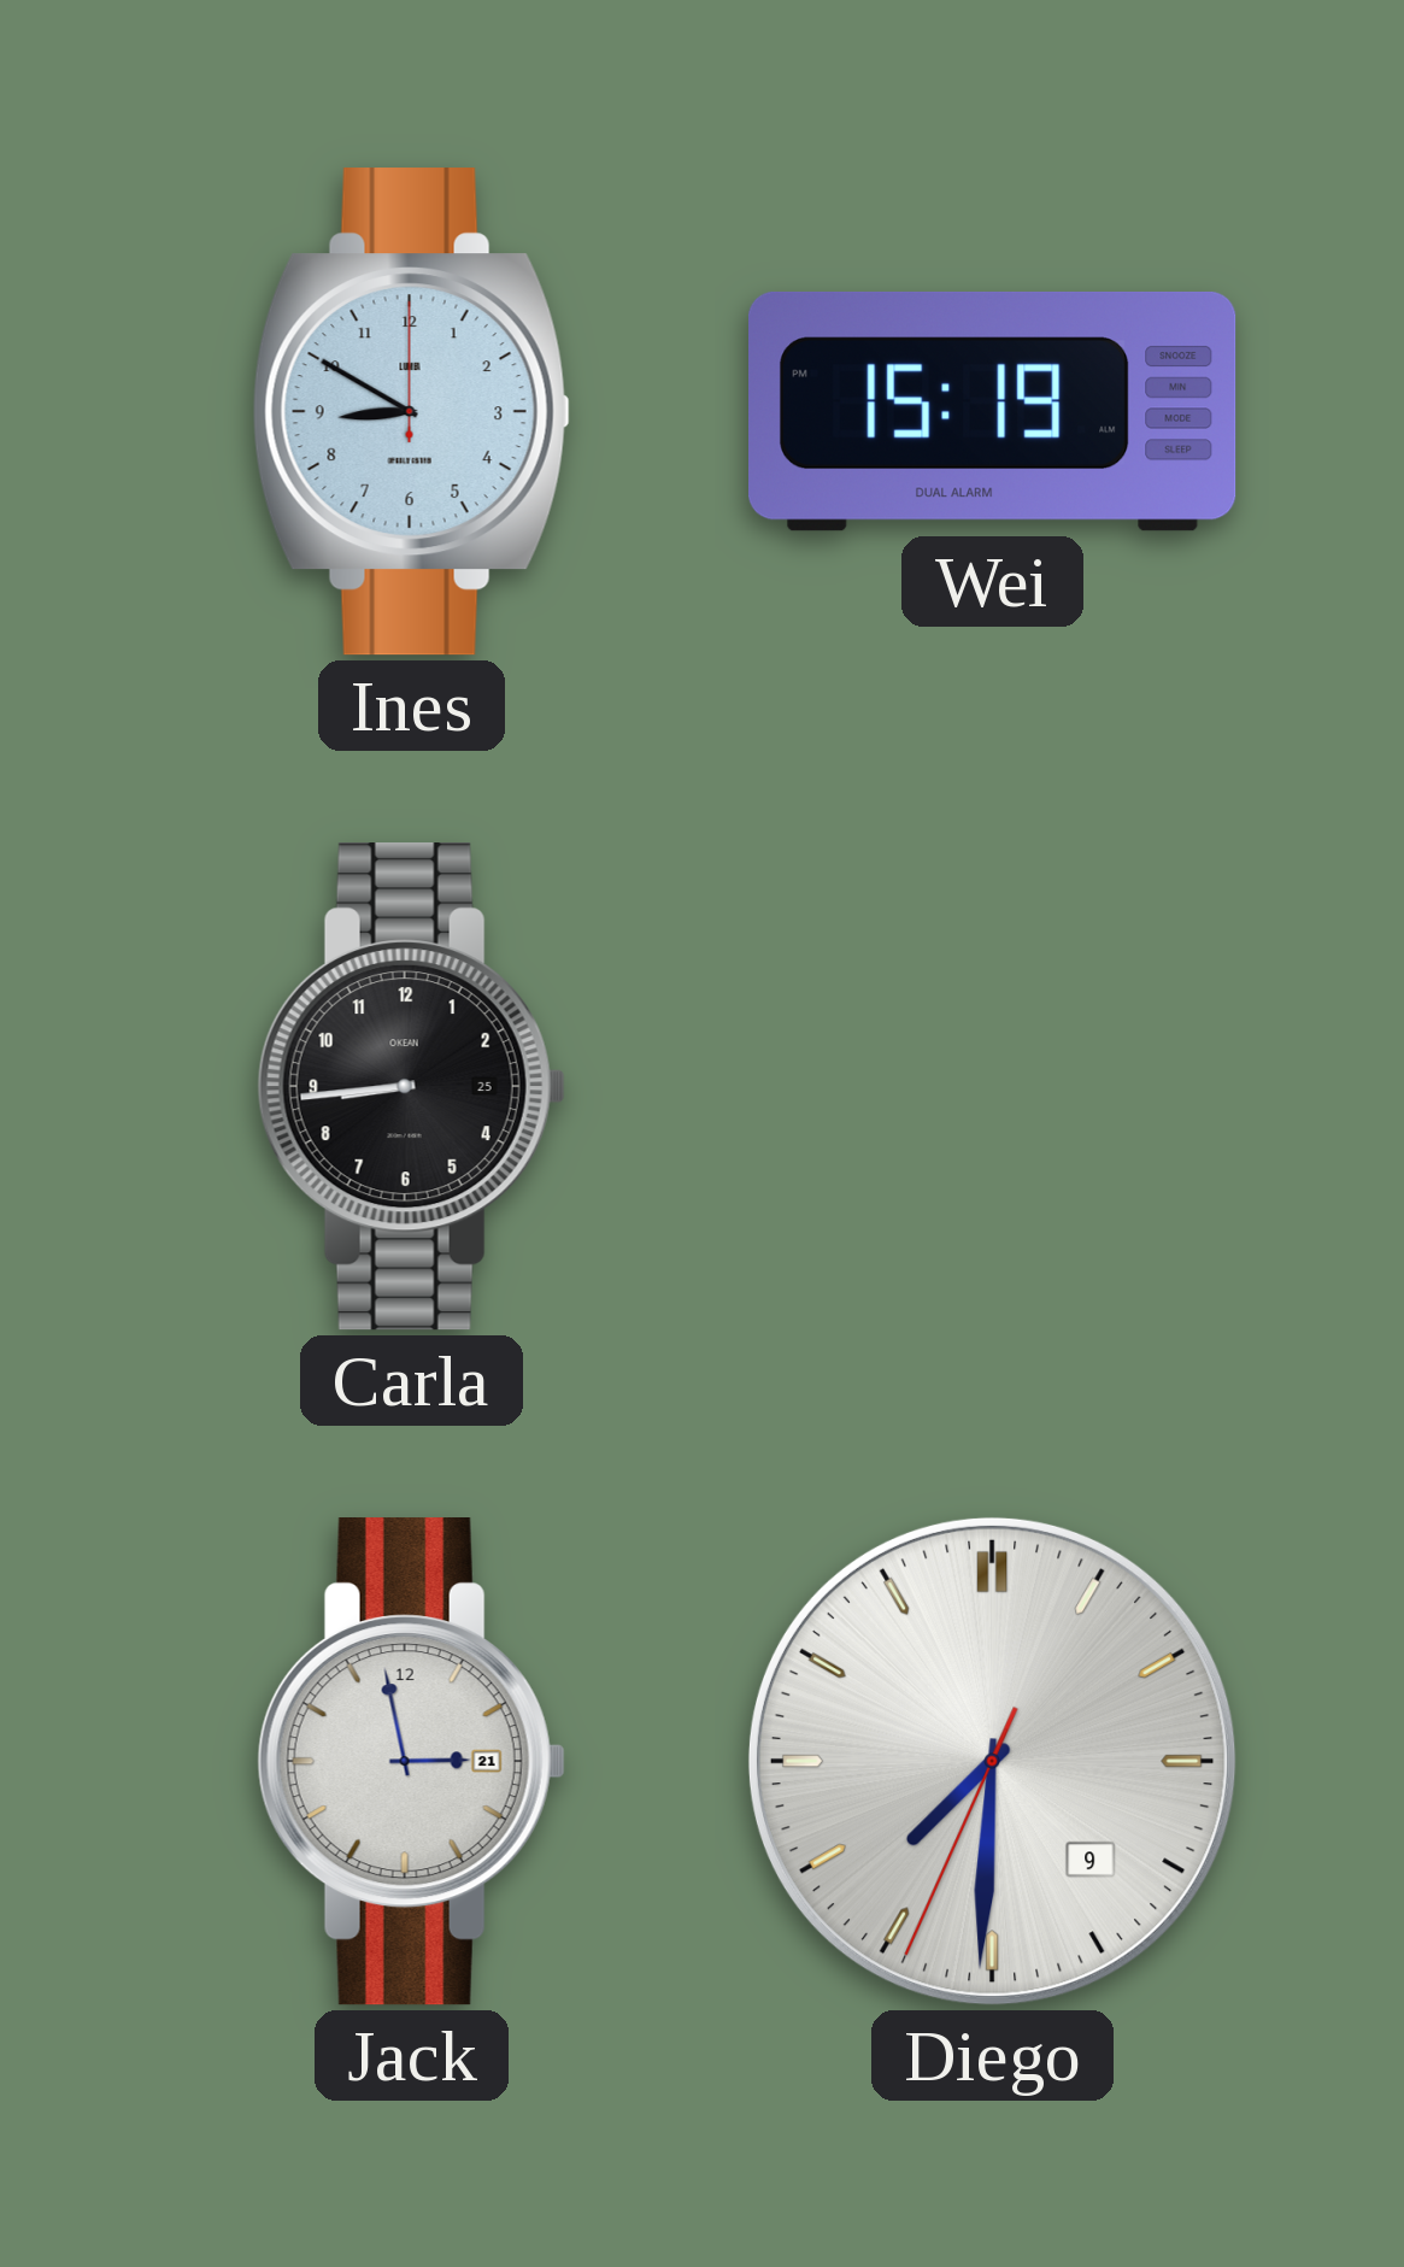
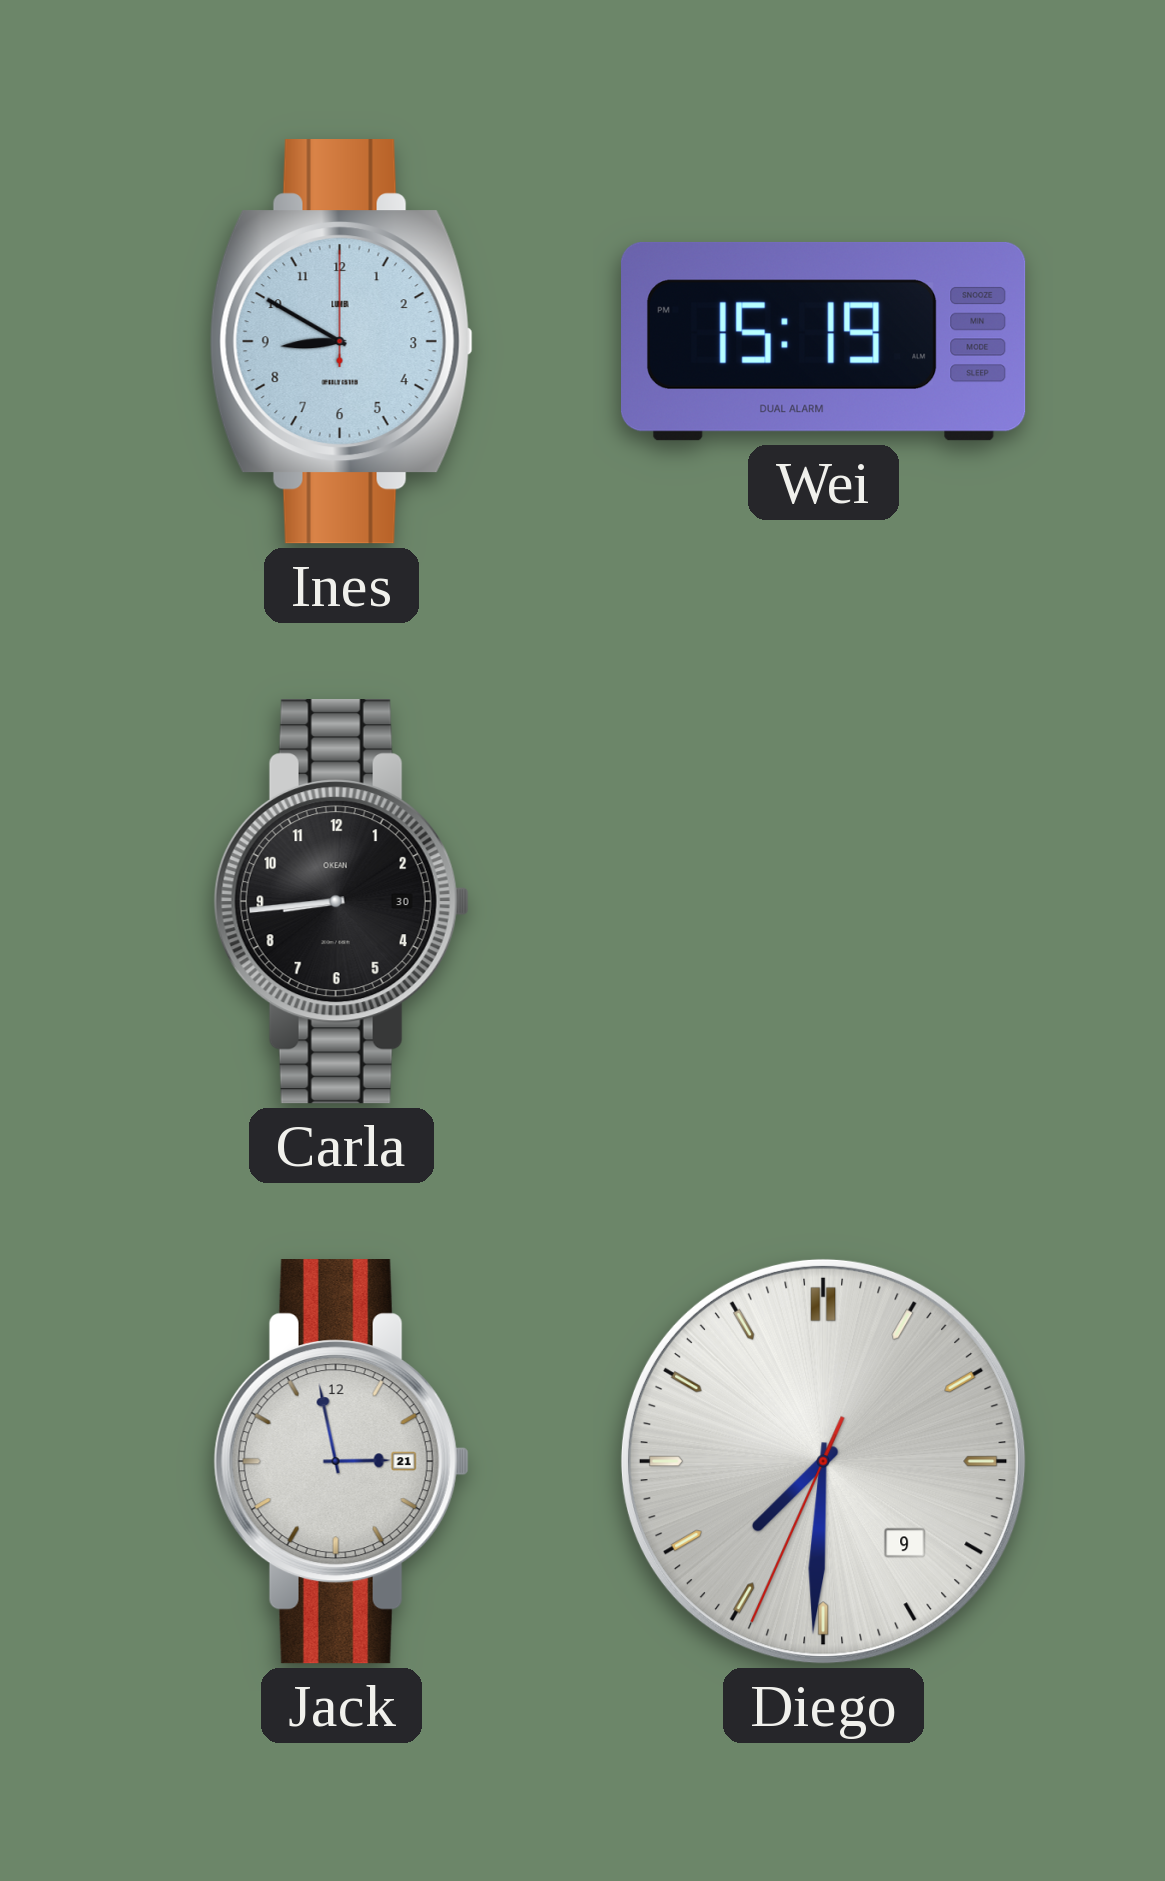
Carla date: 25 -> 30 (341, 902)
